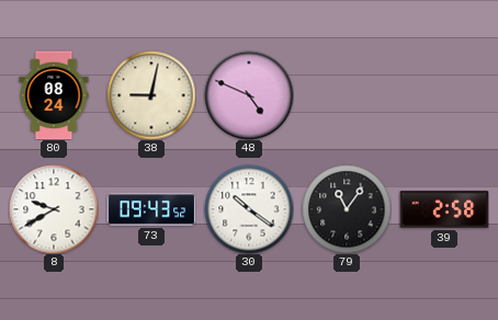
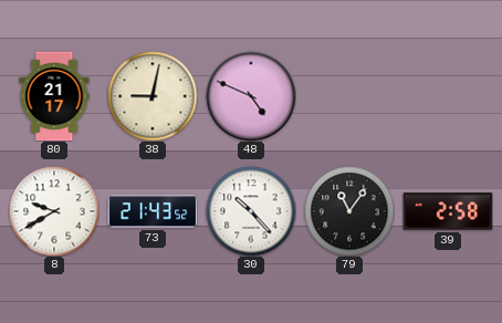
80: 08:24 -> 21:17 (54, 96)
73: 09:43 -> 21:43 (153, 211)
30: 10:21 -> 10:23 (251, 211)
